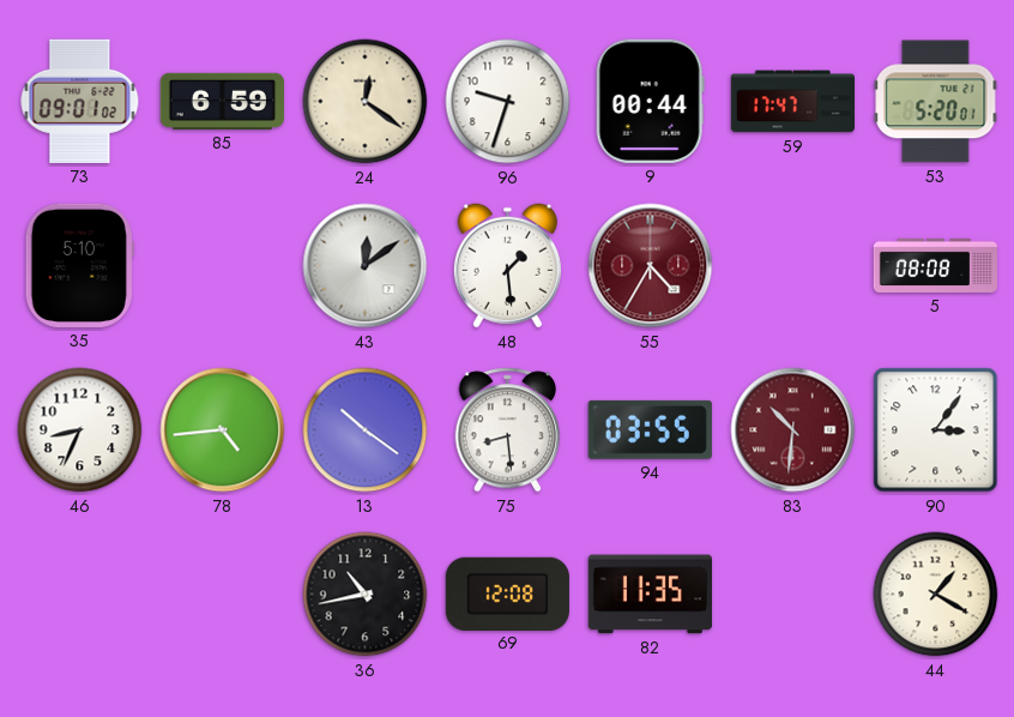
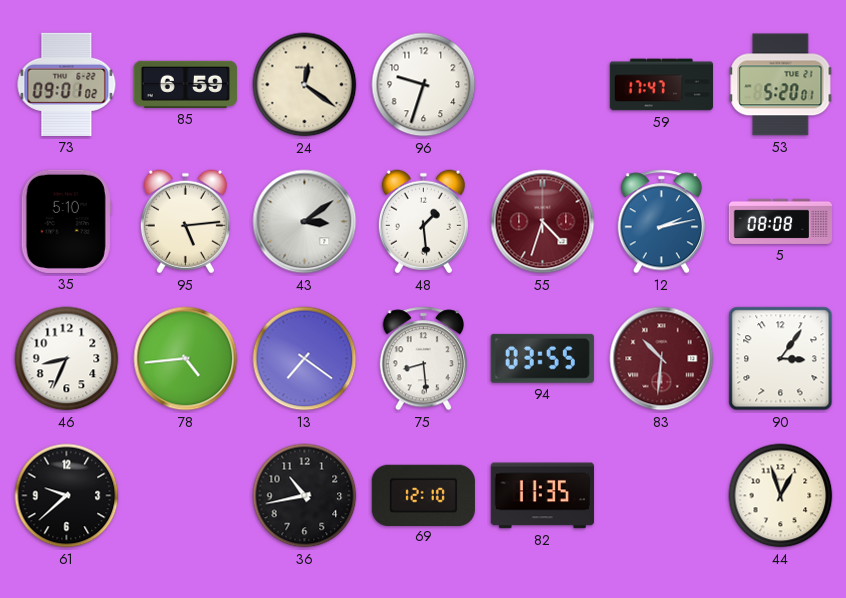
9: 00:44 -> none (650, 101)
95: none -> 5:14 (185, 222)
43: 12:09 -> 3:09 (305, 222)
55: 4:35 -> 4:33 (543, 222)
12: none -> 2:13 (661, 222)
13: 10:21 -> 7:21 (305, 359)
61: none -> 9:38 (67, 496)
69: 12:08 -> 12:10 (423, 495)
44: 1:20 -> 12:57 (781, 496)
